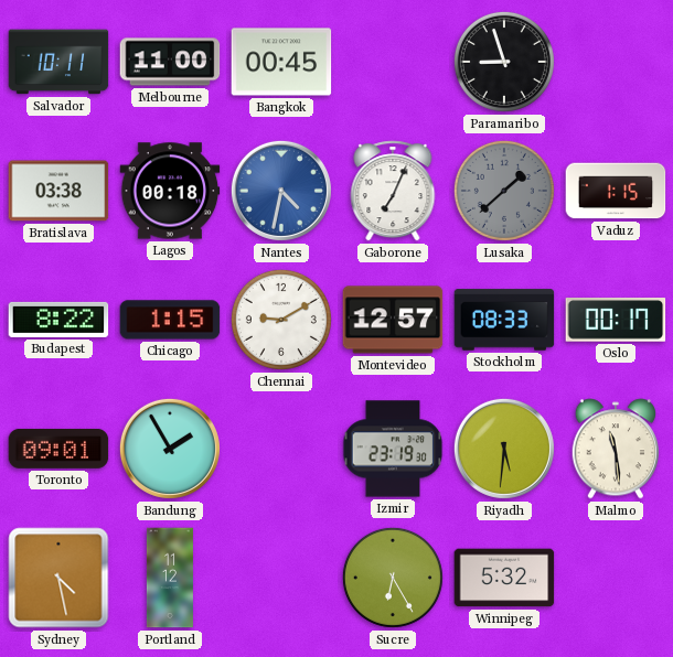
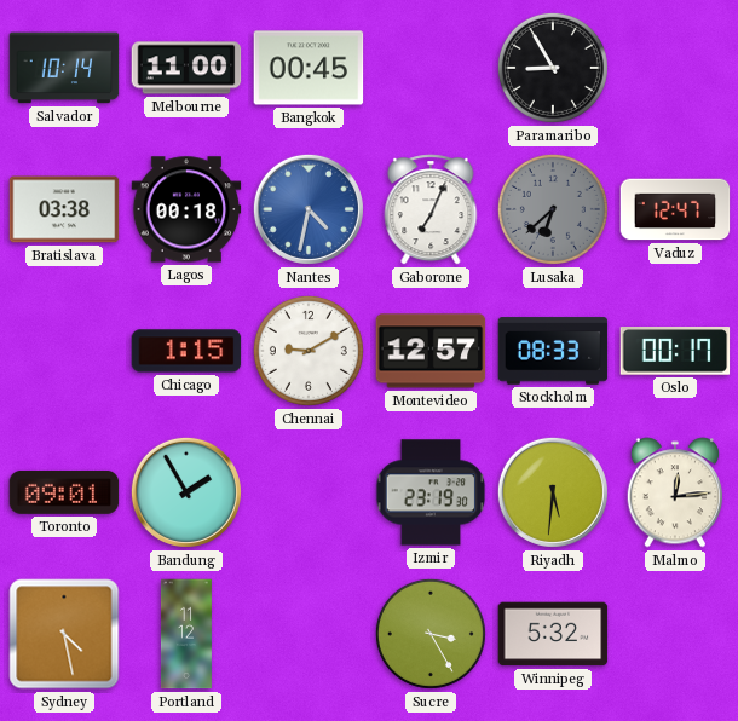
Salvador: 10:11 -> 10:14 (64, 68)
Paramaribo: 8:57 -> 8:55 (553, 68)
Lusaka: 1:38 -> 6:38 (553, 209)
Vaduz: 1:15 -> 12:47 (675, 209)
Budapest: 8:22 -> none (58, 320)
Malmo: 11:29 -> 12:14 (674, 492)
Sucre: 6:25 -> 3:25 (431, 634)
